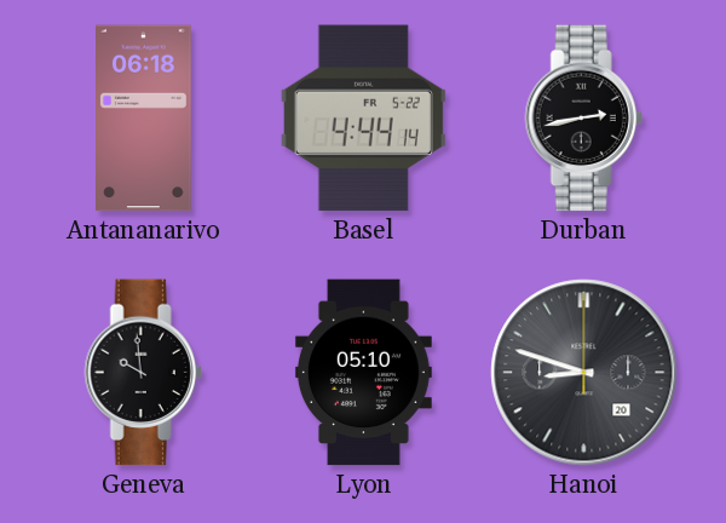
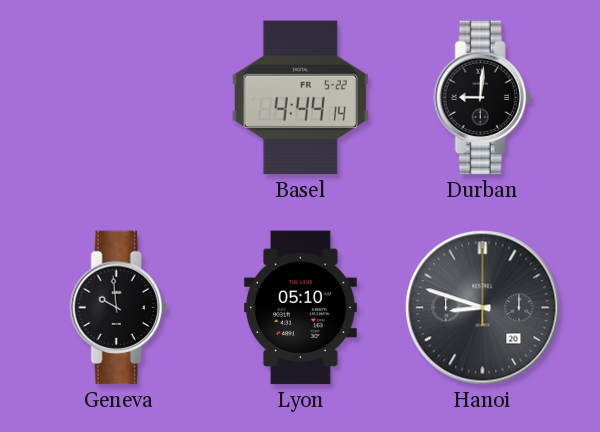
Antananarivo: 06:18 -> none (144, 119)
Durban: 2:43 -> 9:01 (482, 98)
